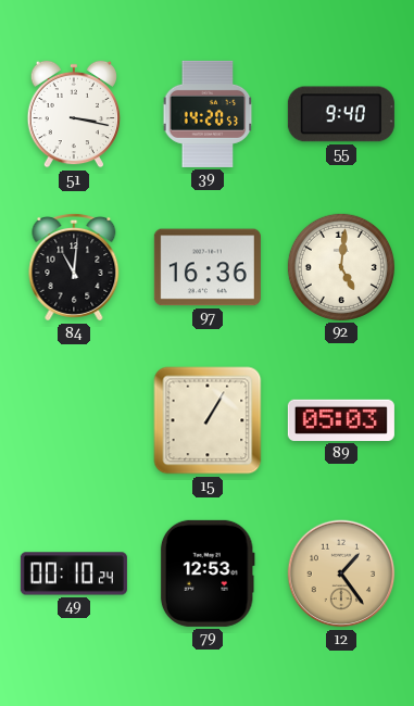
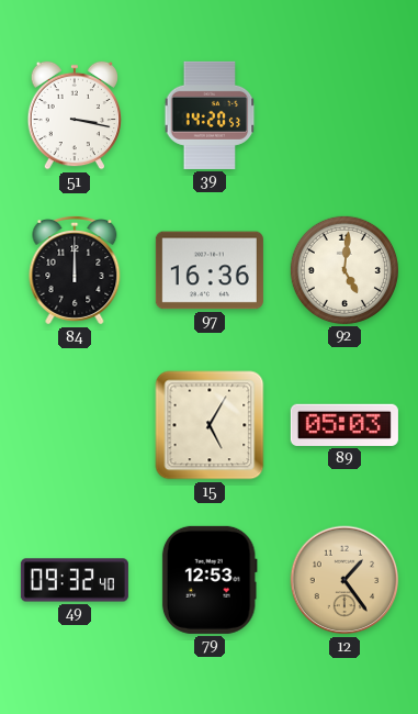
55: 9:40 -> none (341, 114)
84: 11:01 -> 12:00 (75, 270)
15: 1:05 -> 5:05 (210, 425)
49: 00:10 -> 09:32 (75, 580)
